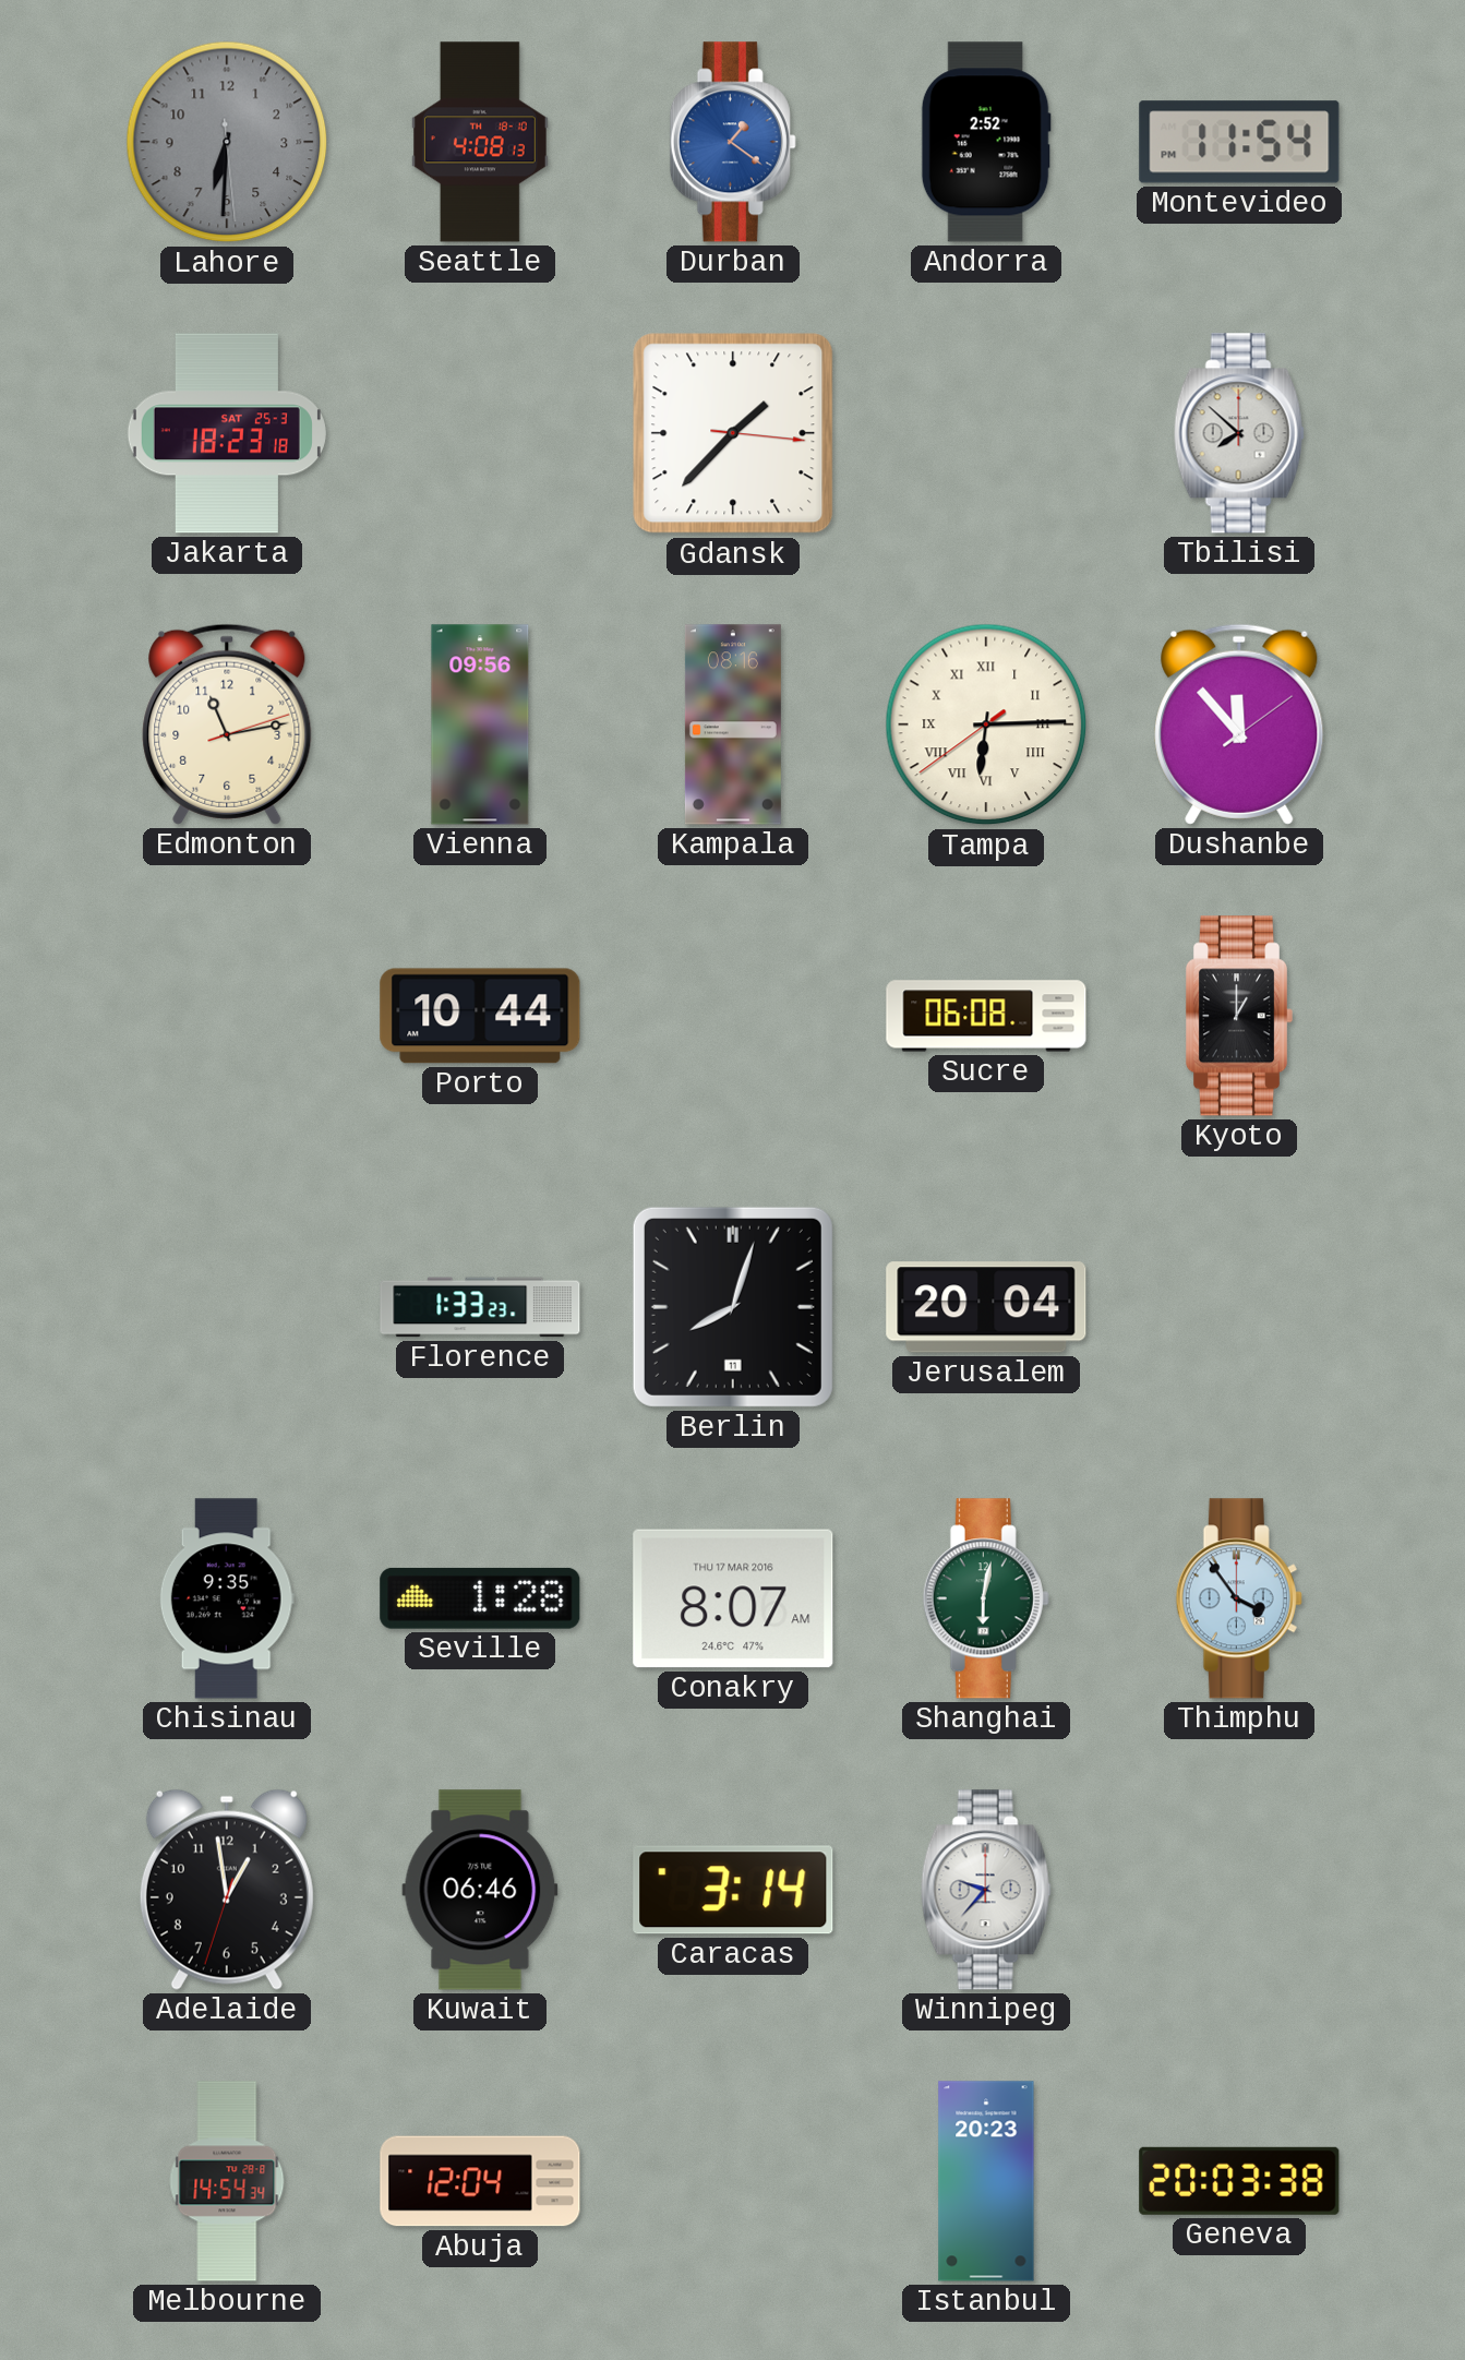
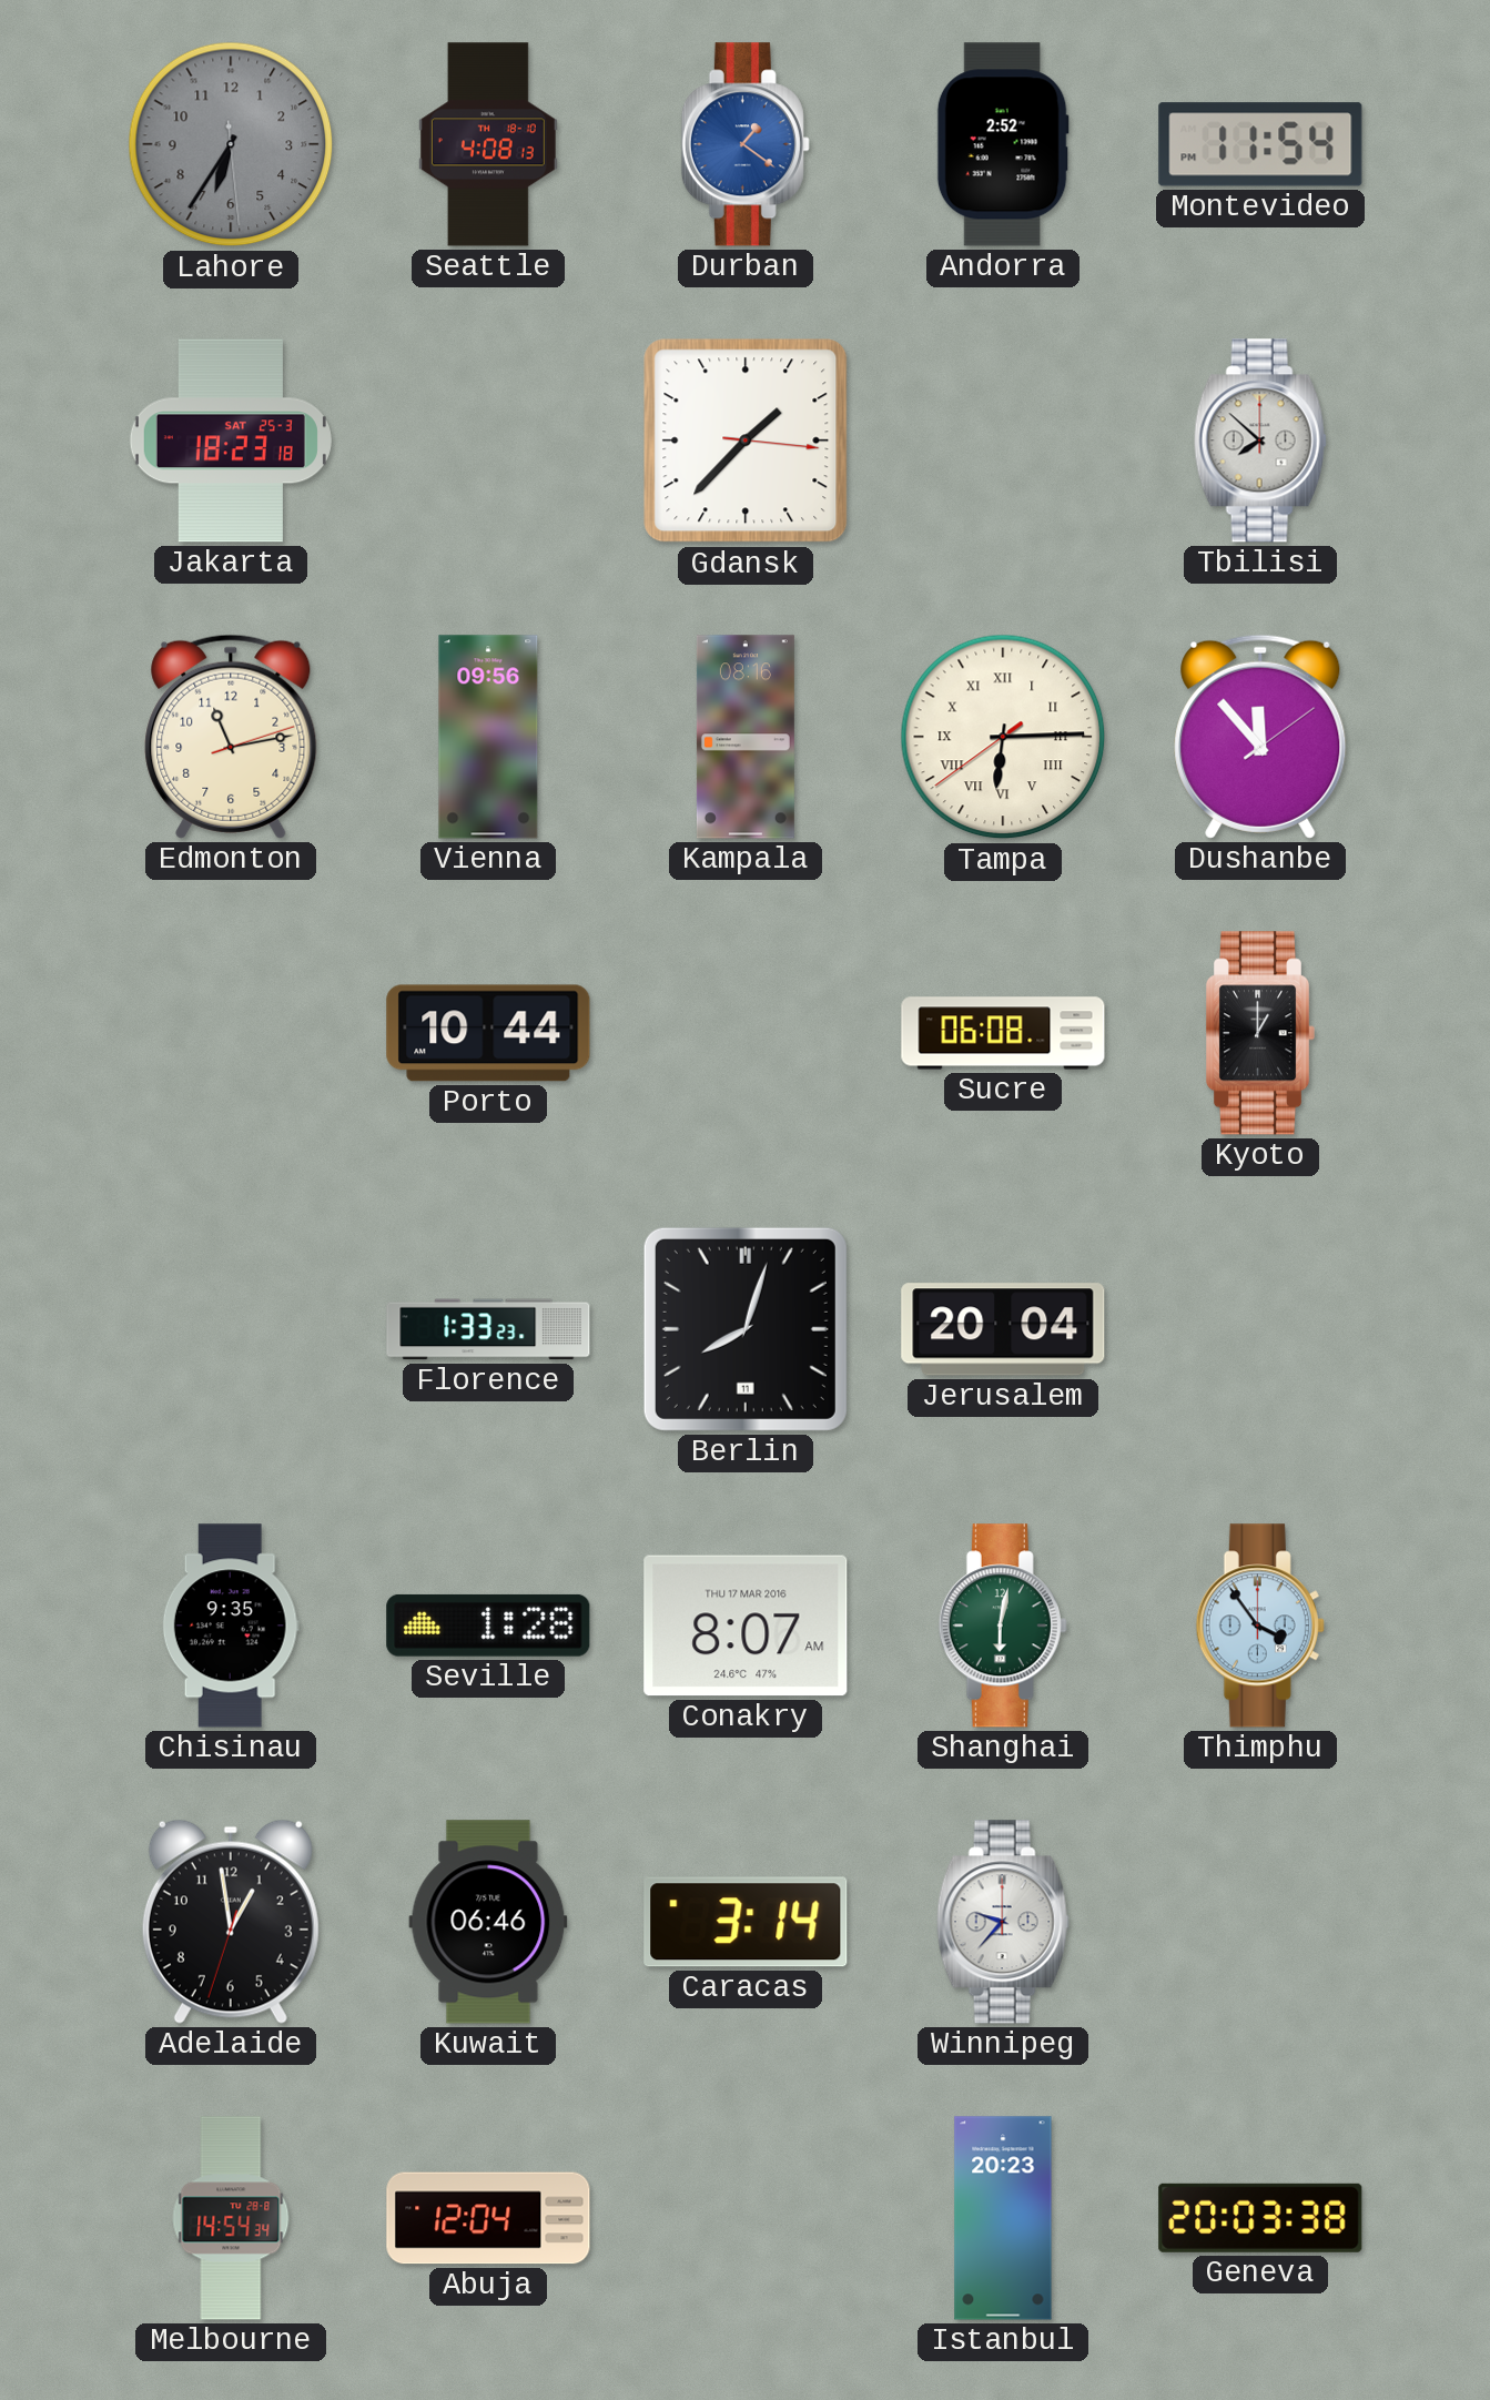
Lahore: 6:30 -> 6:35 (231, 144)
